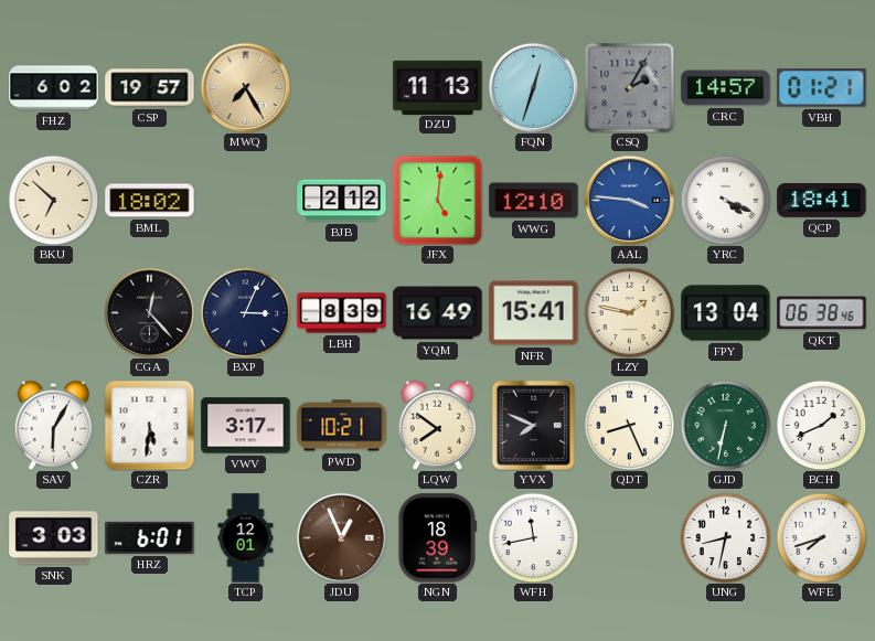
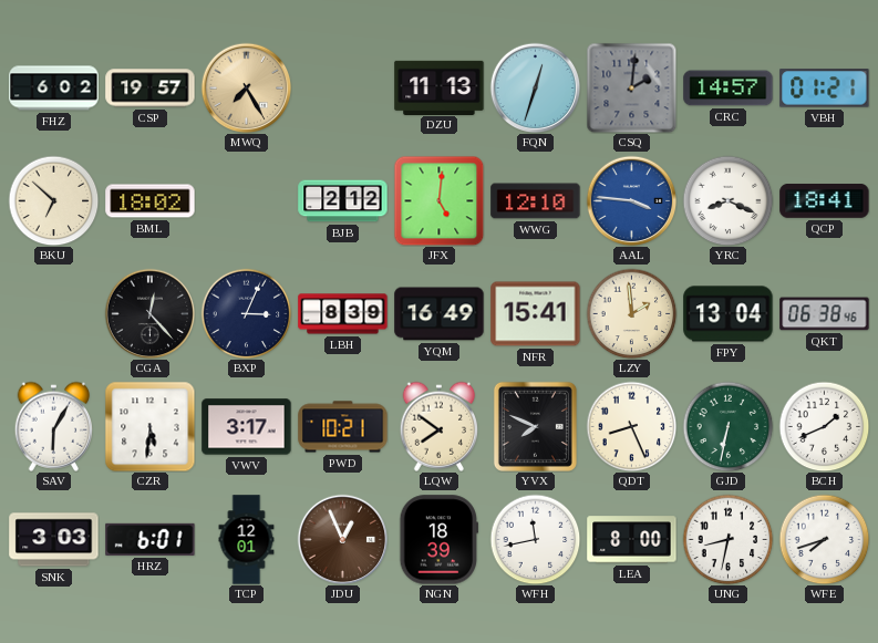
CSQ: 2:05 -> 2:01 (631, 87)
YRC: 4:19 -> 8:19 (727, 200)
LZY: 1:47 -> 1:59 (631, 313)
LEA: none -> 8:00 (632, 540)
